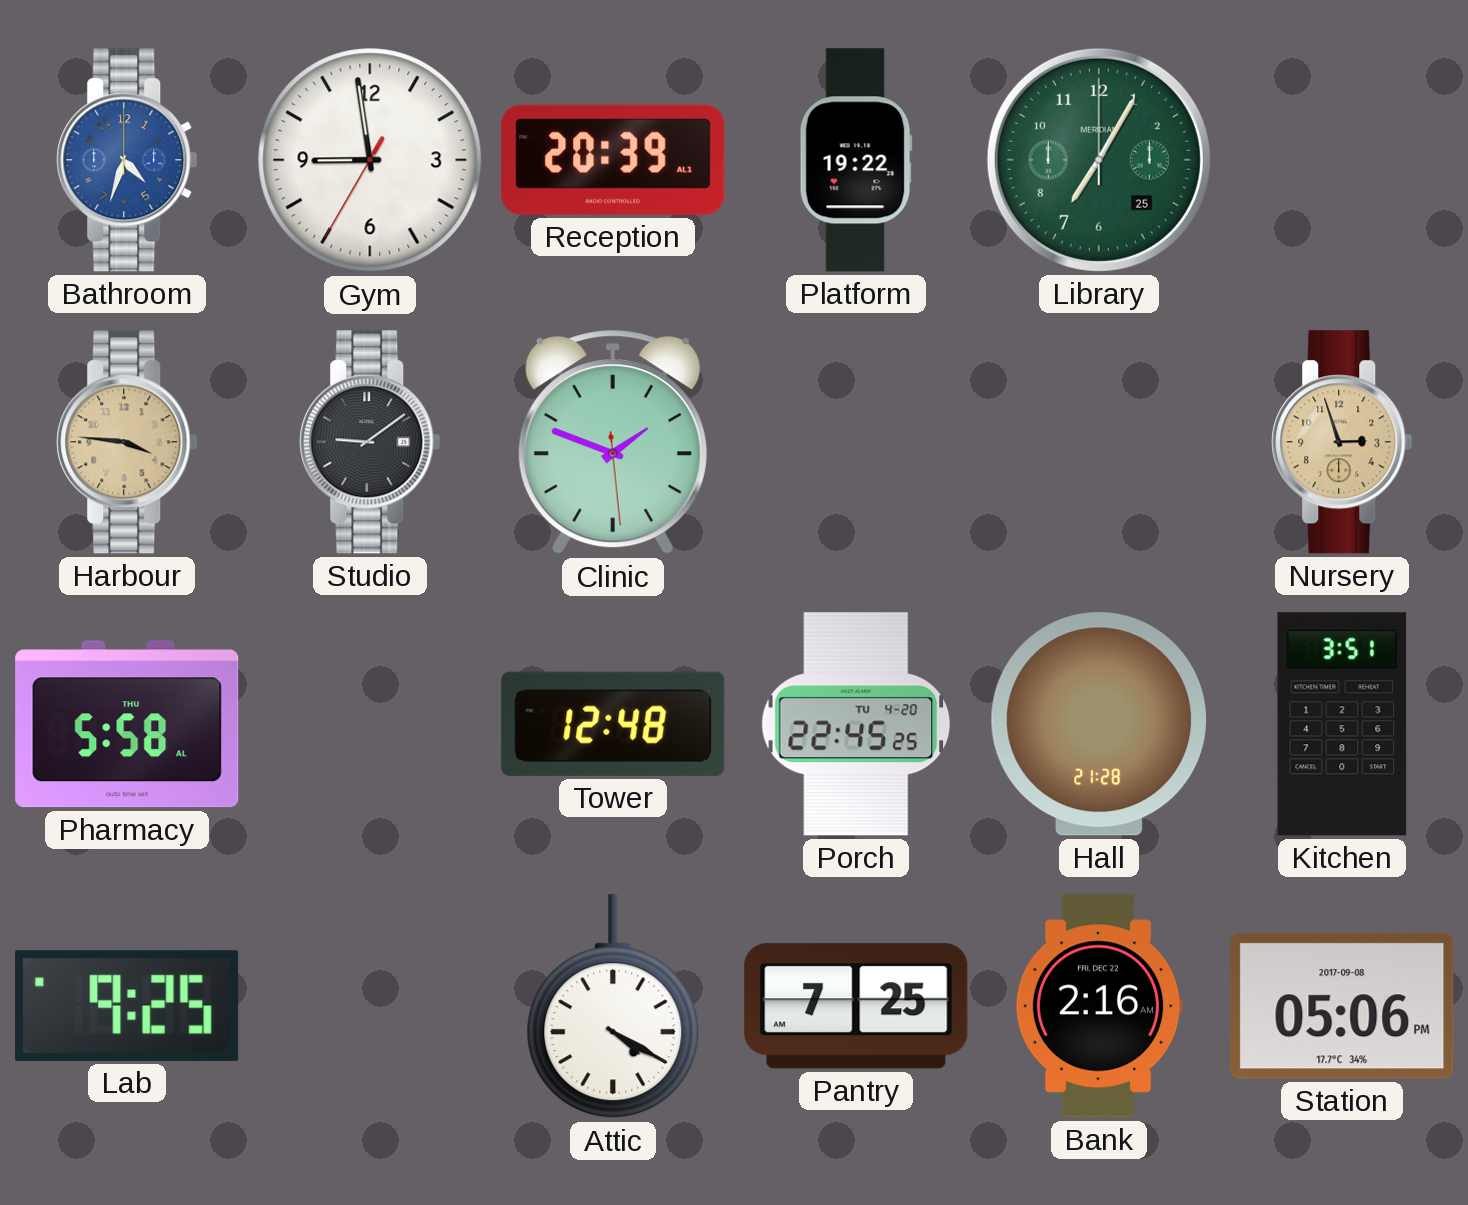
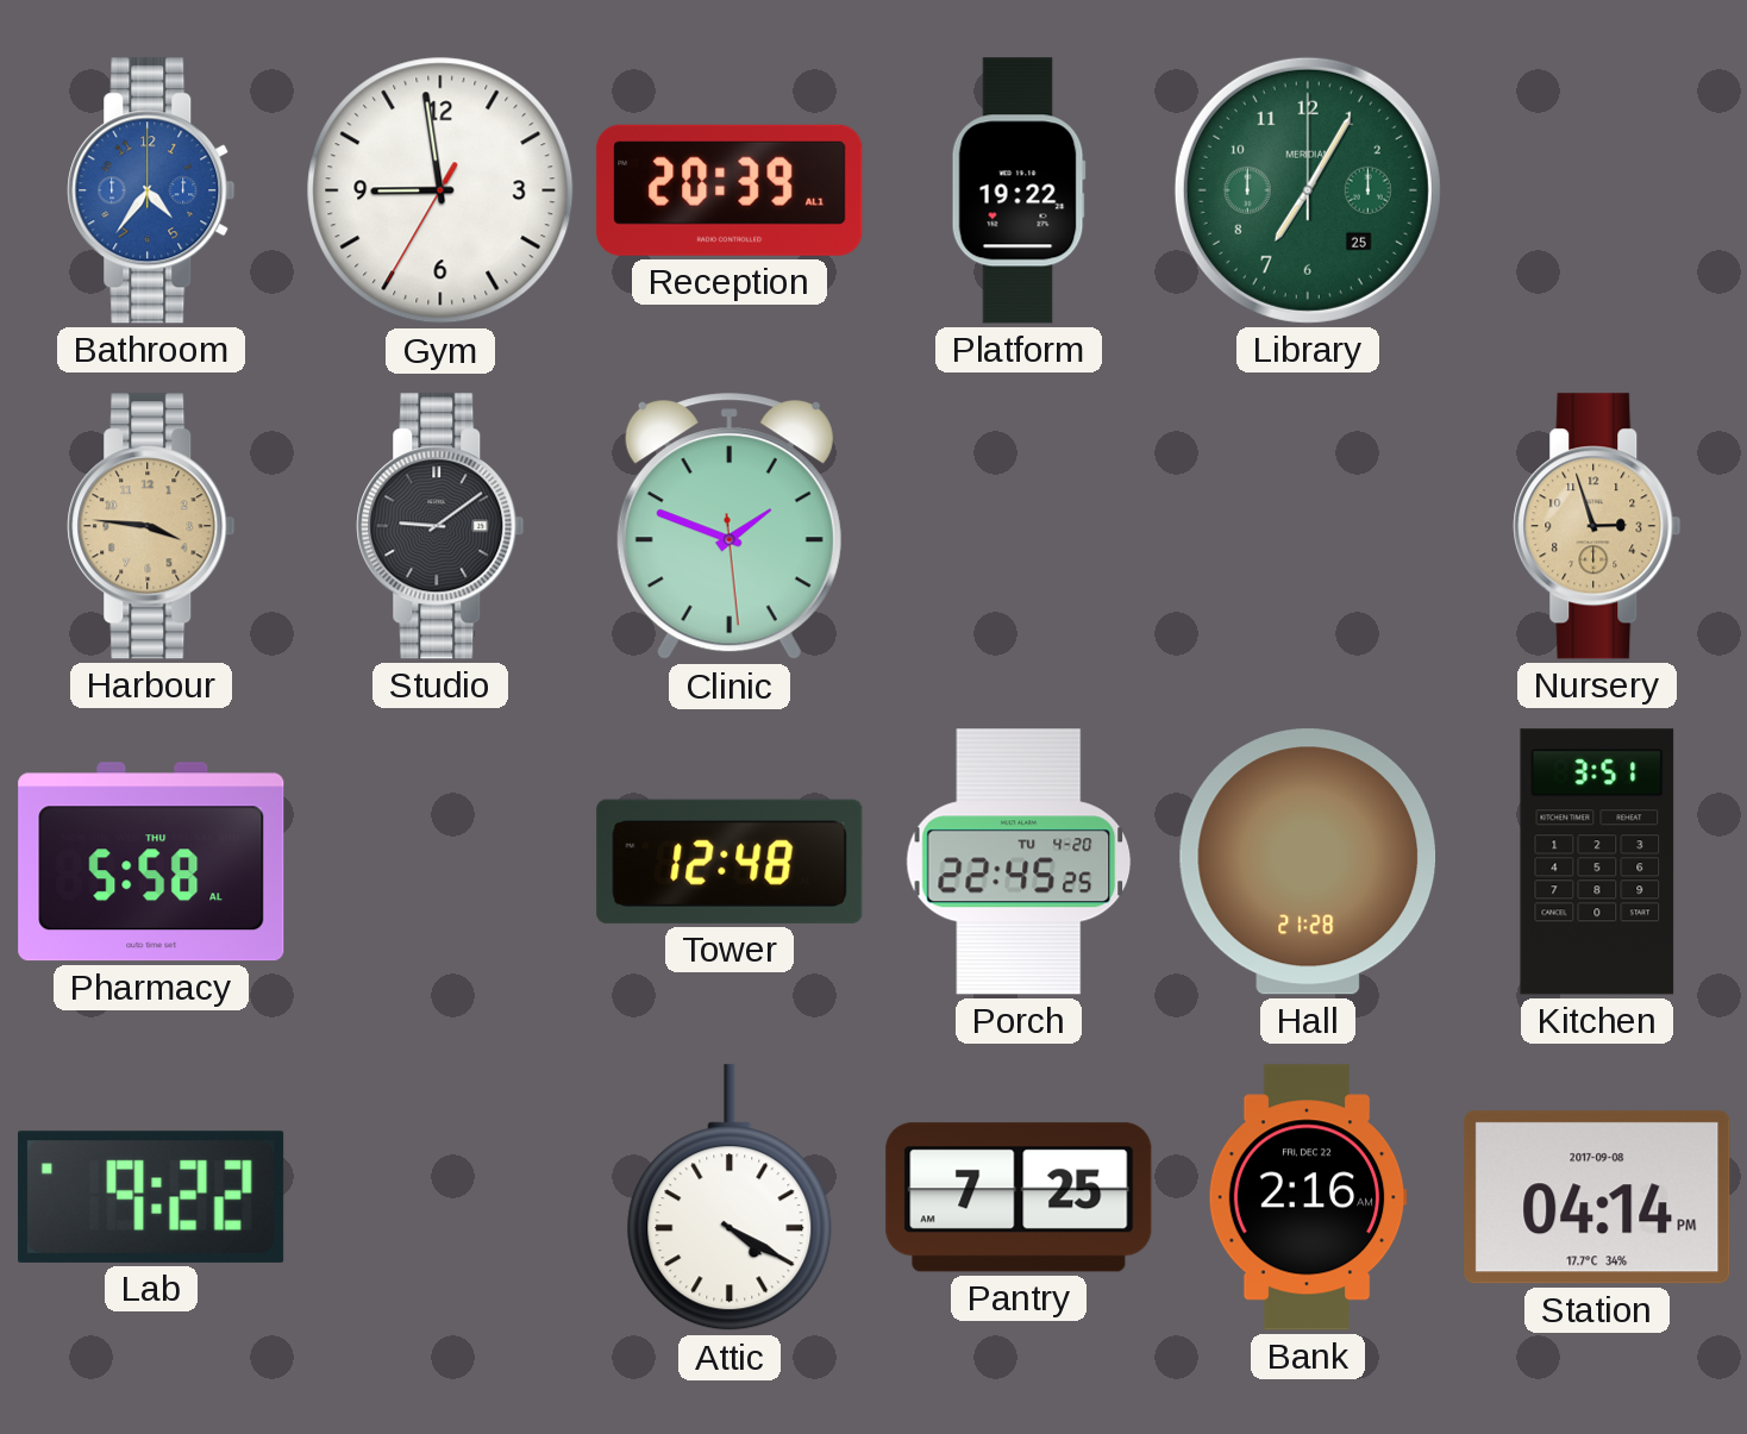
Bathroom: 4:33 -> 4:36 (151, 190)
Lab: 9:25 -> 9:22 (152, 1197)
Station: 05:06 -> 04:14 (1597, 1197)
